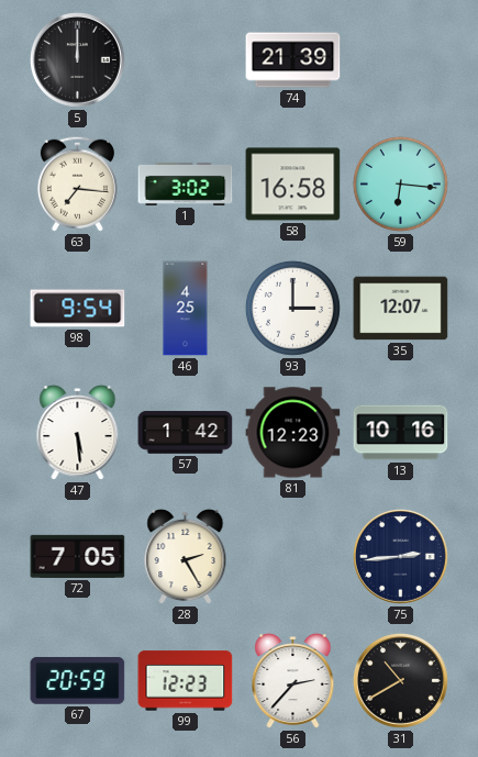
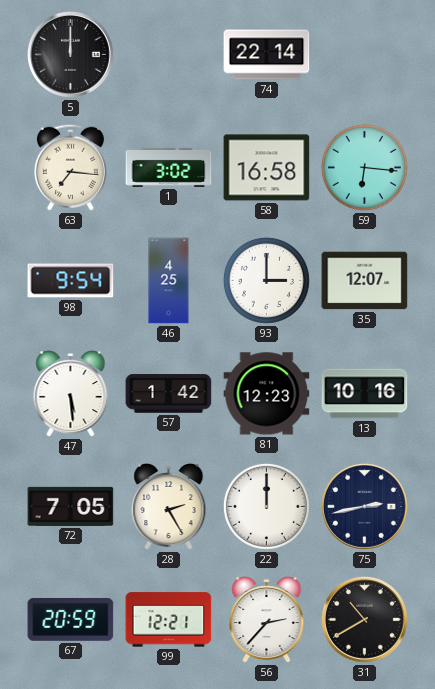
74: 21:39 -> 22:14 (267, 55)
22: none -> 12:00 (266, 506)
75: 2:44 -> 2:43 (364, 506)
99: 12:23 -> 12:21 (169, 620)
